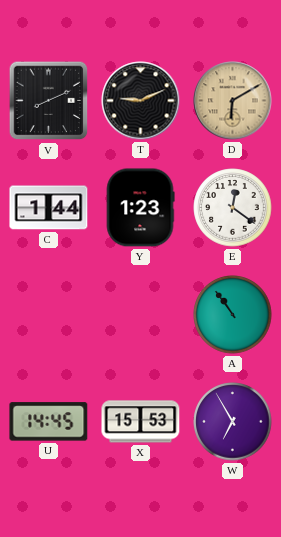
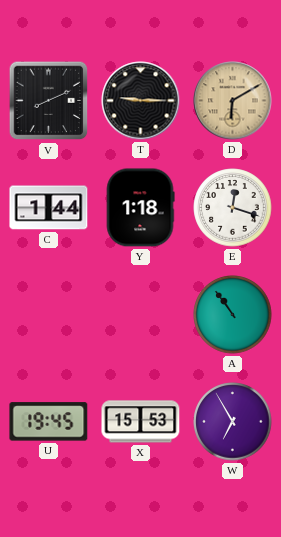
T: 9:11 -> 9:15 (141, 101)
Y: 1:23 -> 1:18 (140, 208)
E: 12:21 -> 12:18 (233, 208)
U: 14:45 -> 19:45 (49, 422)
